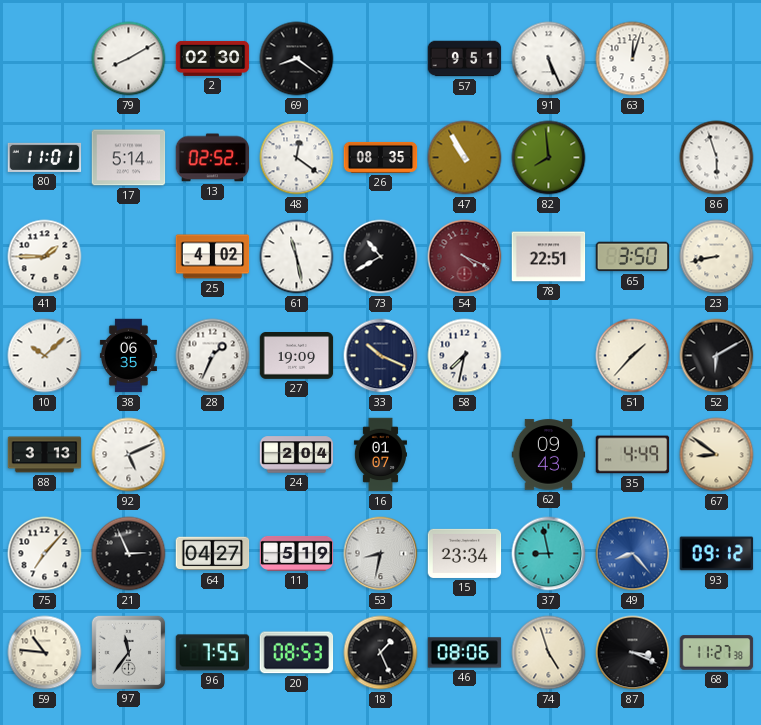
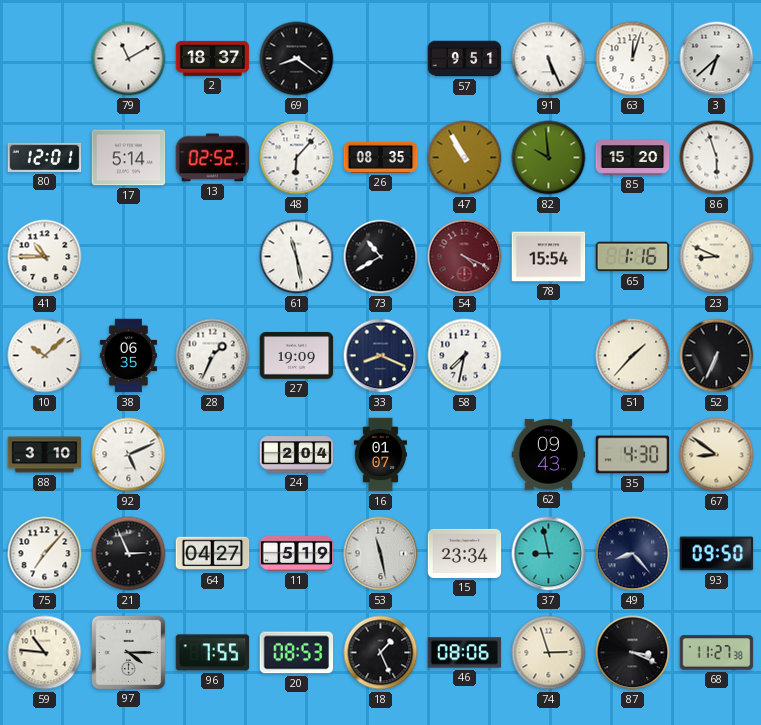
79: 8:10 -> 11:10 (129, 59)
2: 02:30 -> 18:37 (213, 58)
3: none -> 6:38 (717, 59)
80: 11:01 -> 12:01 (45, 157)
48: 12:21 -> 6:07 (297, 158)
82: 7:59 -> 9:59 (549, 158)
85: none -> 15:20 (633, 158)
41: 1:45 -> 10:45 (45, 257)
25: 4:02 -> none (213, 257)
78: 22:51 -> 15:54 (549, 257)
65: 3:50 -> 1:16 (633, 257)
23: 8:43 -> 8:49 (717, 257)
33: 10:19 -> 8:19 (381, 356)
52: 6:10 -> 6:34 (717, 356)
88: 3:13 -> 3:10 (45, 455)
35: 4:49 -> 4:30 (633, 455)
53: 8:32 -> 11:28 (381, 554)
49 dial: blue -> navy (633, 554)
93: 09:12 -> 09:50 (717, 554)
97: 11:36 -> 4:15 (128, 652)
74: 4:57 -> 2:57 (549, 653)
